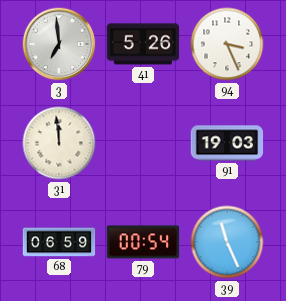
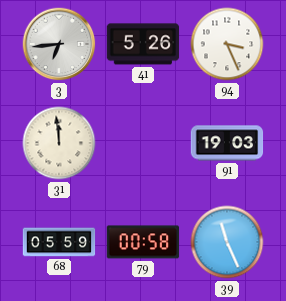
3: 6:59 -> 6:44 (59, 44)
68: 06:59 -> 05:59 (59, 242)
79: 00:54 -> 00:58 (143, 242)
